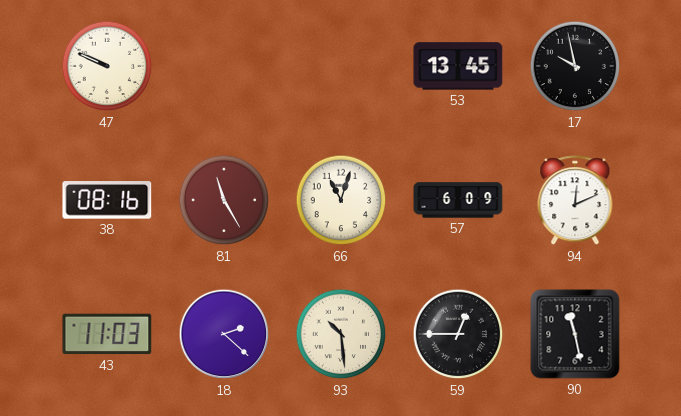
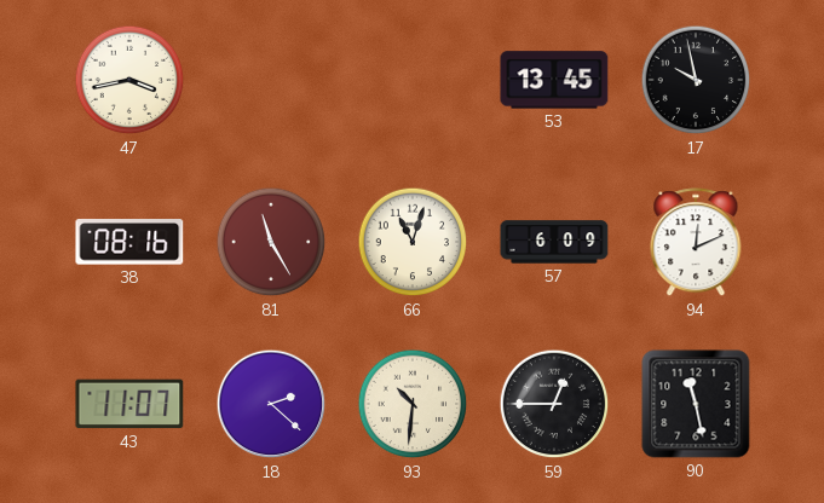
47: 9:49 -> 3:43 (129, 80)
43: 11:03 -> 11:07 (129, 404)
93: 10:29 -> 10:31 (413, 404)
